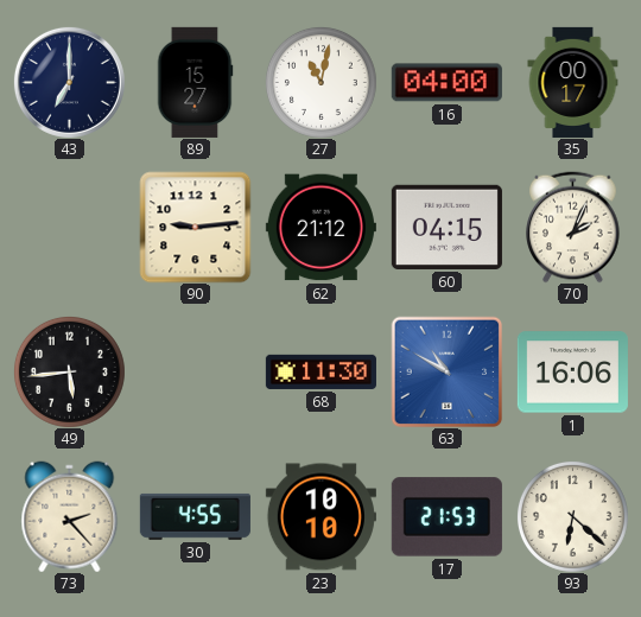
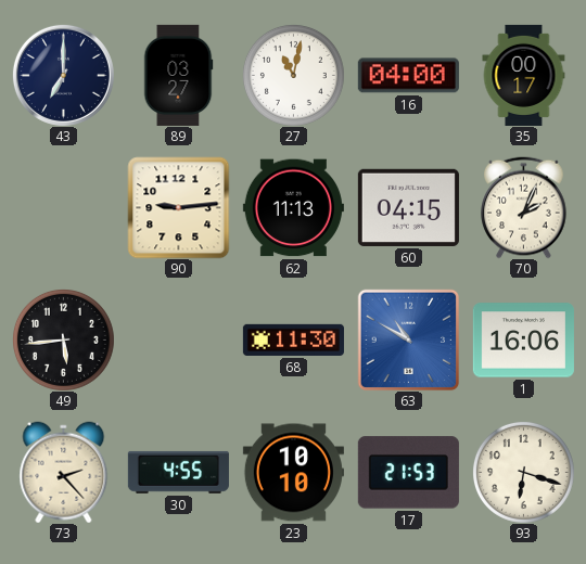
89: 15:27 -> 03:27 (178, 75)
62: 21:12 -> 11:13 (293, 208)
93: 6:22 -> 6:18 (523, 472)
